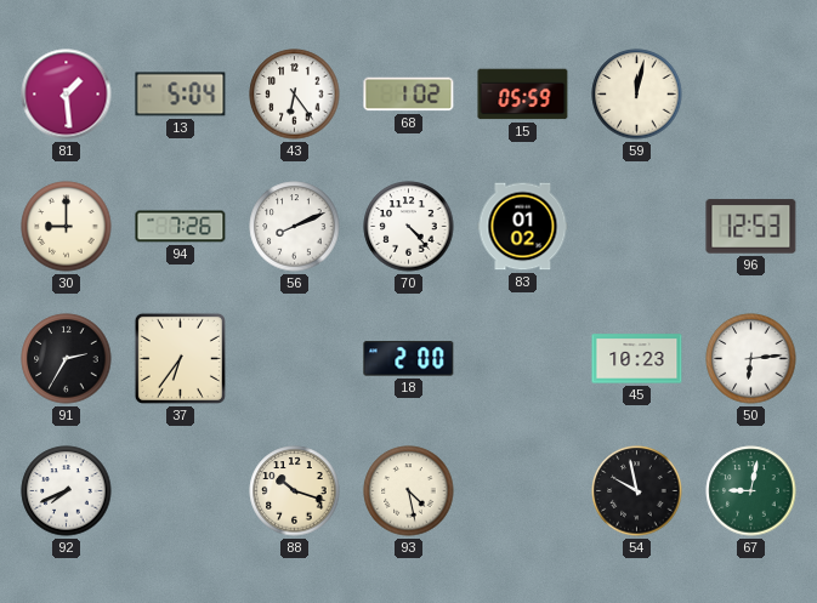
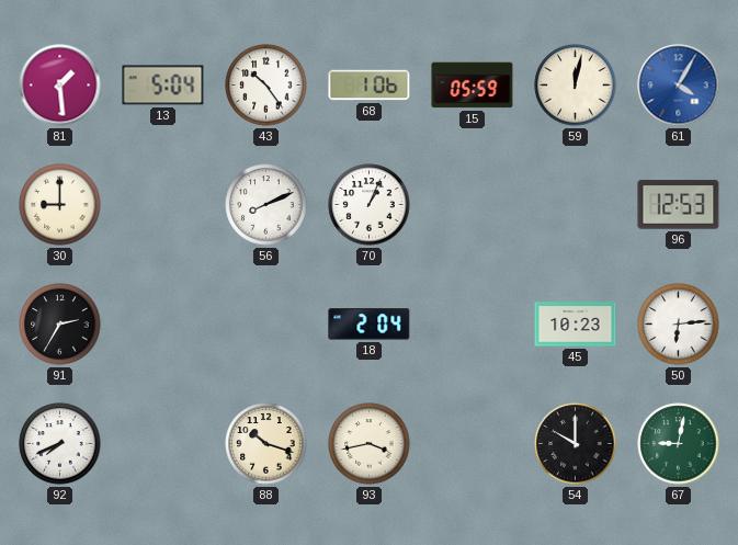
43: 6:24 -> 10:24 (266, 86)
68: 1:02 -> 1:06 (370, 86)
61: none -> 4:05 (679, 86)
94: 7:26 -> none (181, 227)
70: 4:23 -> 1:04 (370, 205)
83: 01:02 -> none (523, 227)
37: 6:36 -> none (180, 358)
18: 2:00 -> 2:04 (370, 325)
93: 4:28 -> 3:43 (370, 444)
54: 9:58 -> 10:00 (576, 444)
